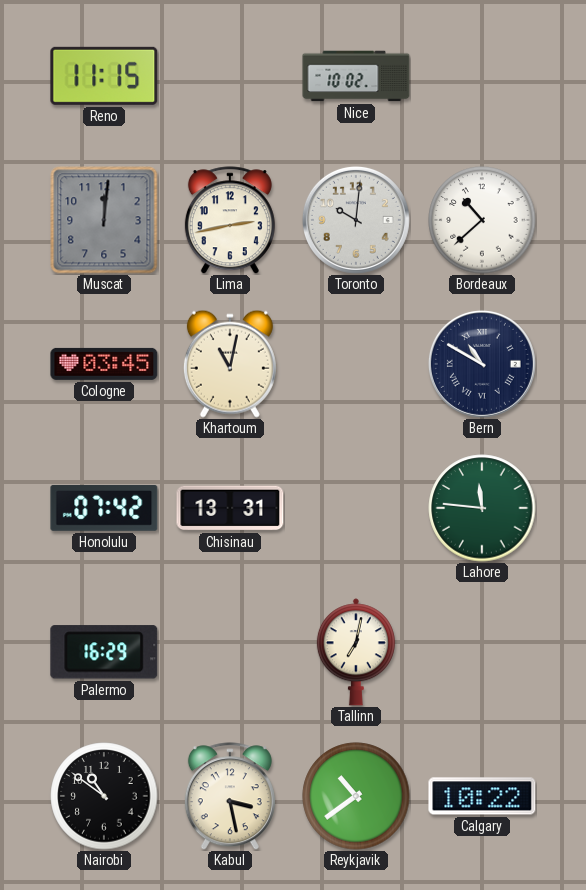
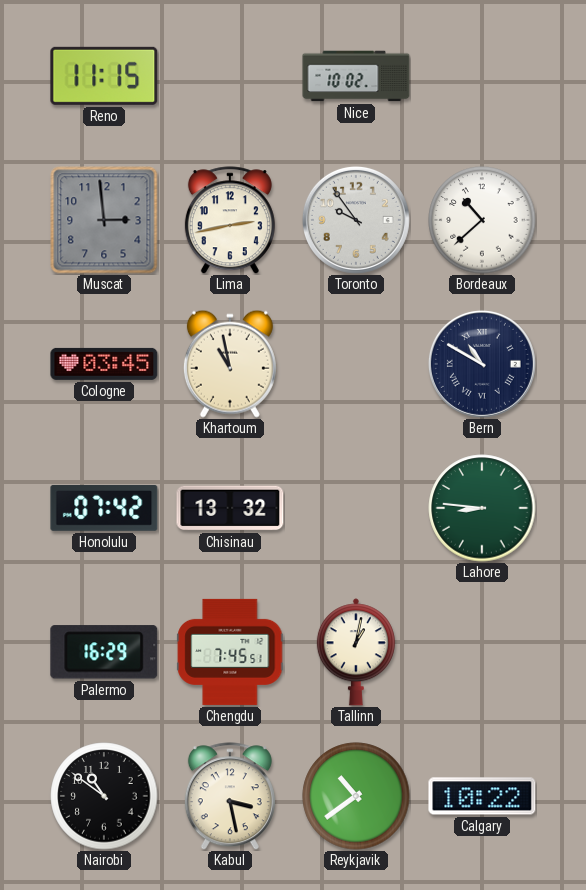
Muscat: 12:01 -> 2:59 (104, 220)
Toronto: 10:01 -> 9:54 (356, 220)
Khartoum: 11:02 -> 10:58 (230, 364)
Chisinau: 13:31 -> 13:32 (230, 508)
Lahore: 11:46 -> 8:46 (482, 508)
Chengdu: none -> 7:45 (230, 652)
Tallinn: 7:02 -> 1:02 (356, 652)
